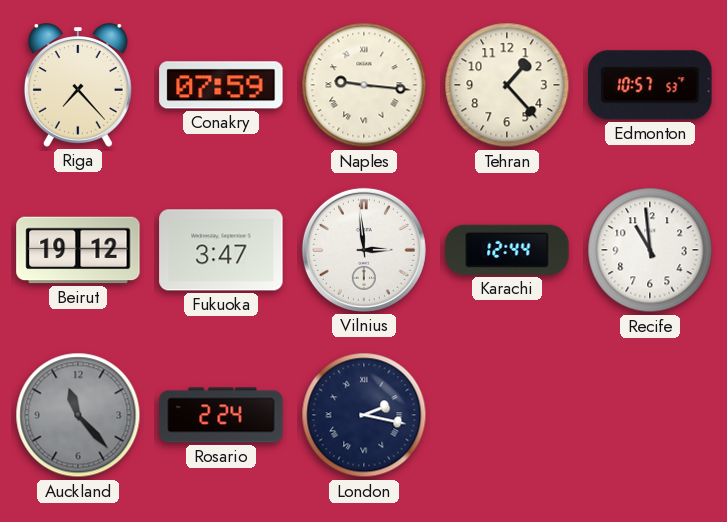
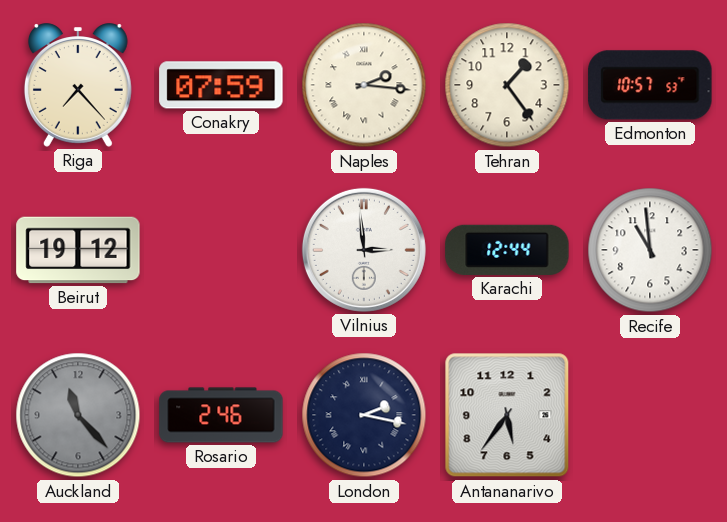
Naples: 9:16 -> 2:16 (364, 85)
Tehran: 1:23 -> 1:24 (507, 85)
Fukuoka: 3:47 -> none (221, 250)
Rosario: 2:24 -> 2:46 (221, 415)
Antananarivo: none -> 5:36 (507, 415)
